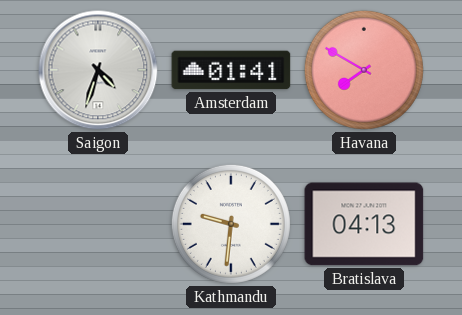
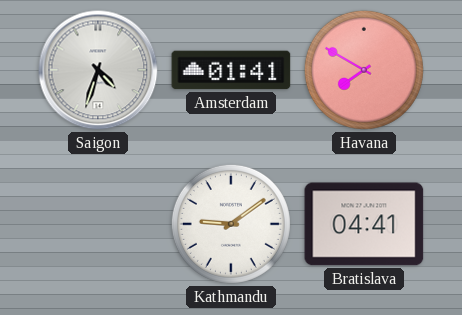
Kathmandu: 9:31 -> 9:09 (231, 224)
Bratislava: 04:13 -> 04:41 (364, 224)
